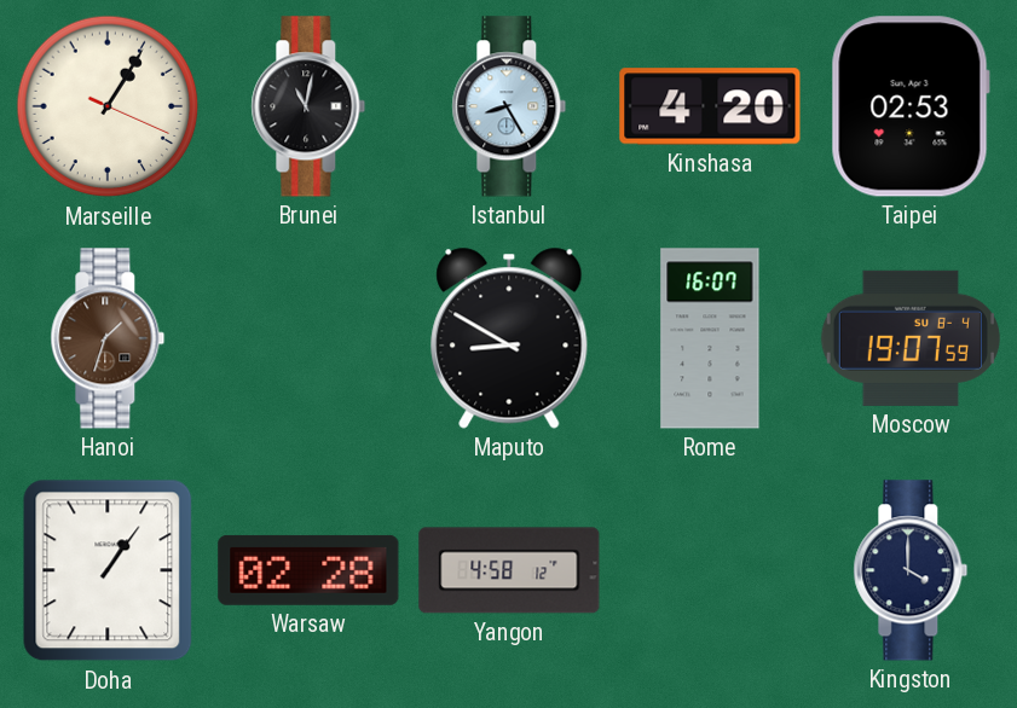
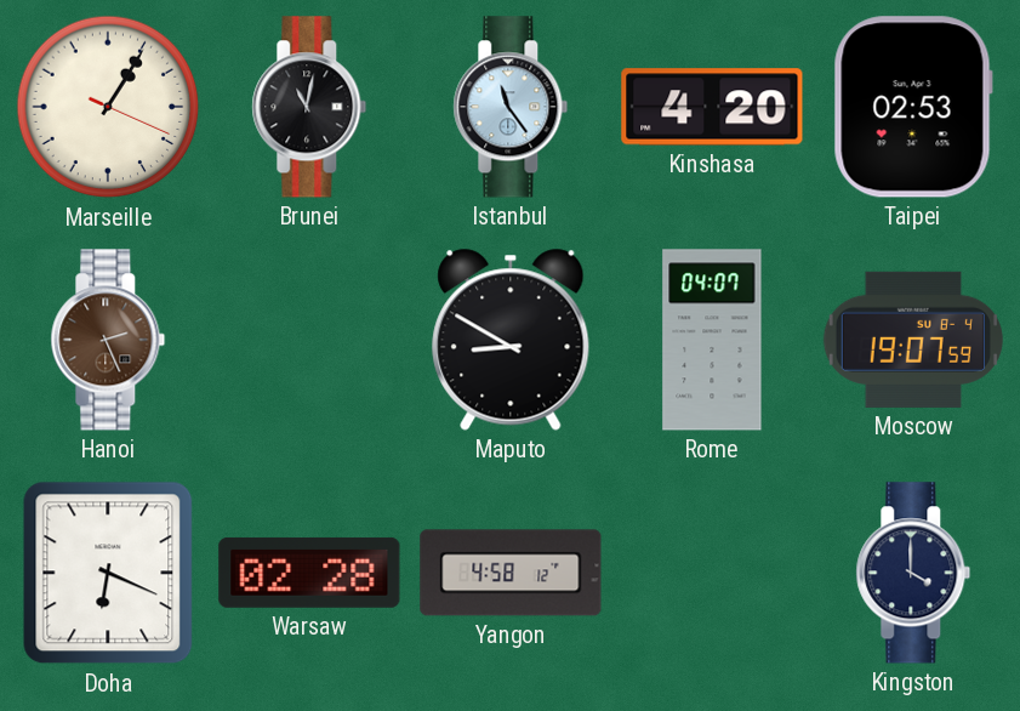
Istanbul: 8:25 -> 11:24 (511, 107)
Hanoi: 1:33 -> 2:26 (108, 340)
Rome: 16:07 -> 04:07 (712, 340)
Doha: 1:06 -> 6:19 (108, 573)
